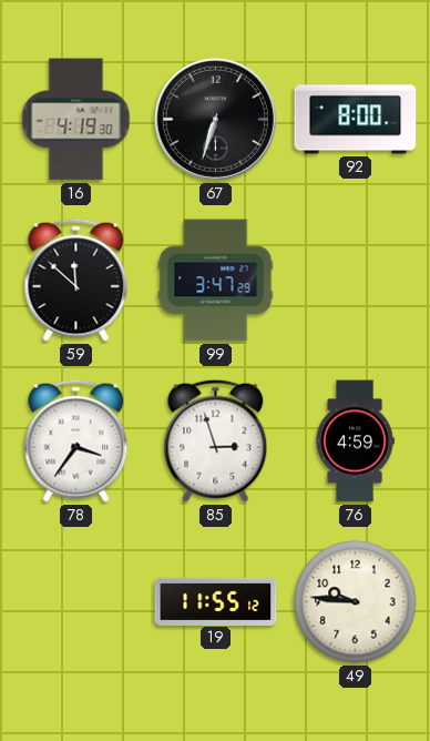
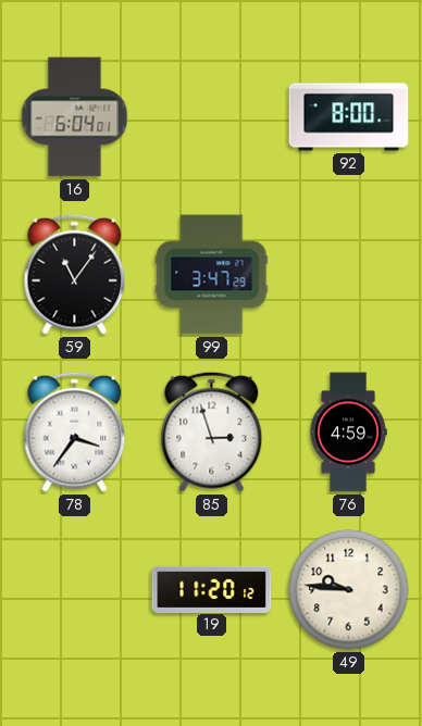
16: 4:19 -> 6:04 (75, 117)
67: 6:33 -> none (215, 119)
59: 11:52 -> 11:06 (75, 274)
19: 11:55 -> 11:20 (212, 589)
